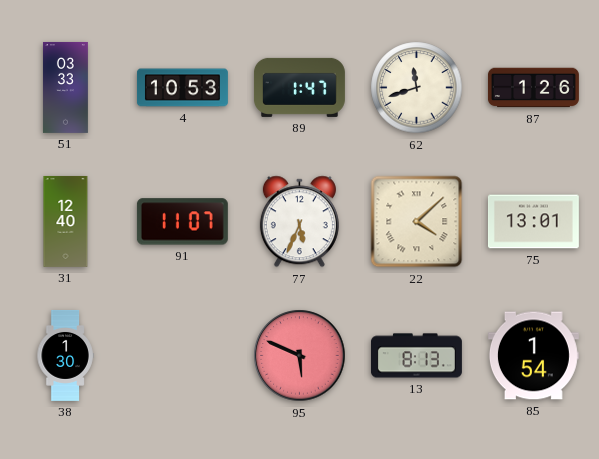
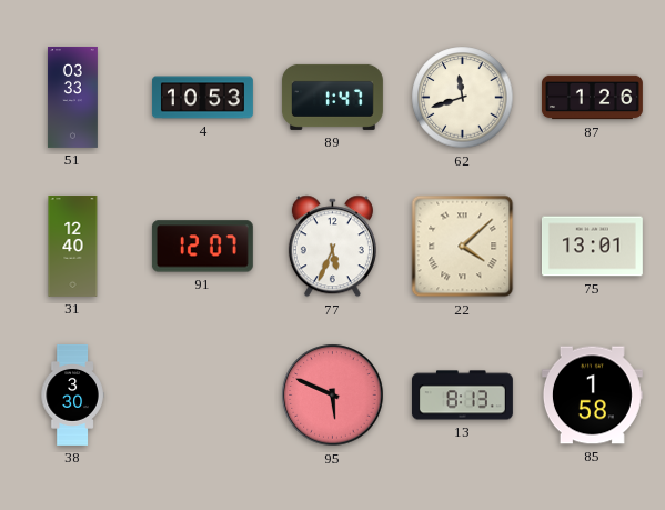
91: 11:07 -> 12:07 (202, 247)
38: 1:30 -> 3:30 (72, 394)
85: 1:54 -> 1:58 (592, 396)
